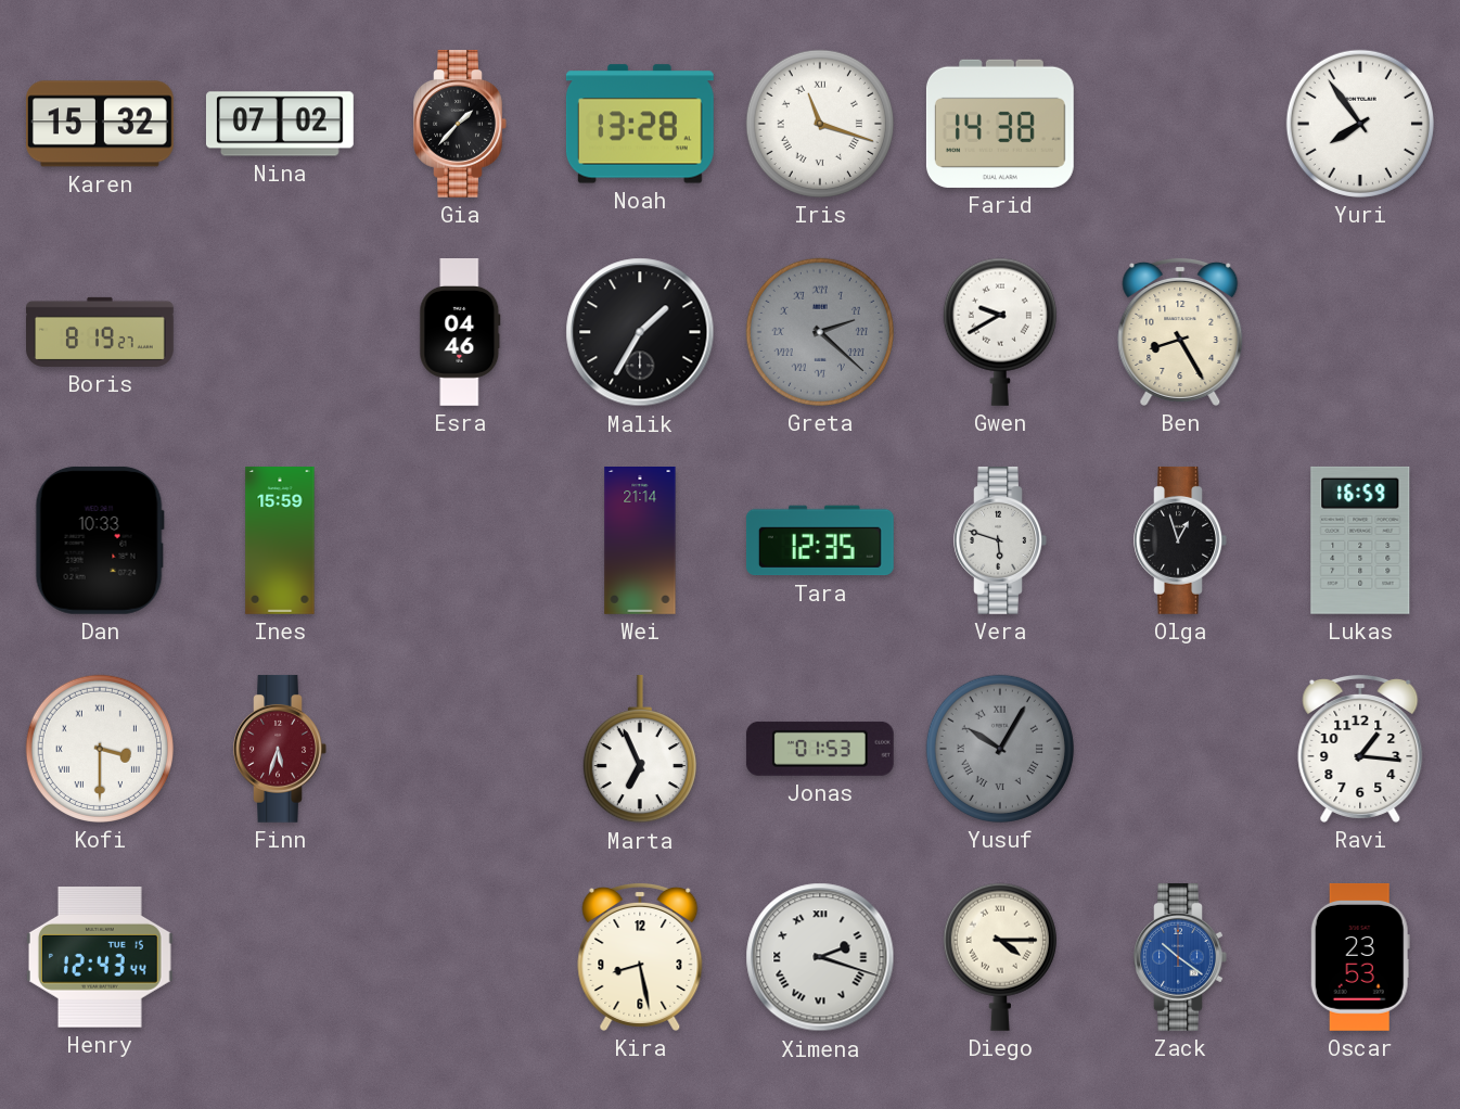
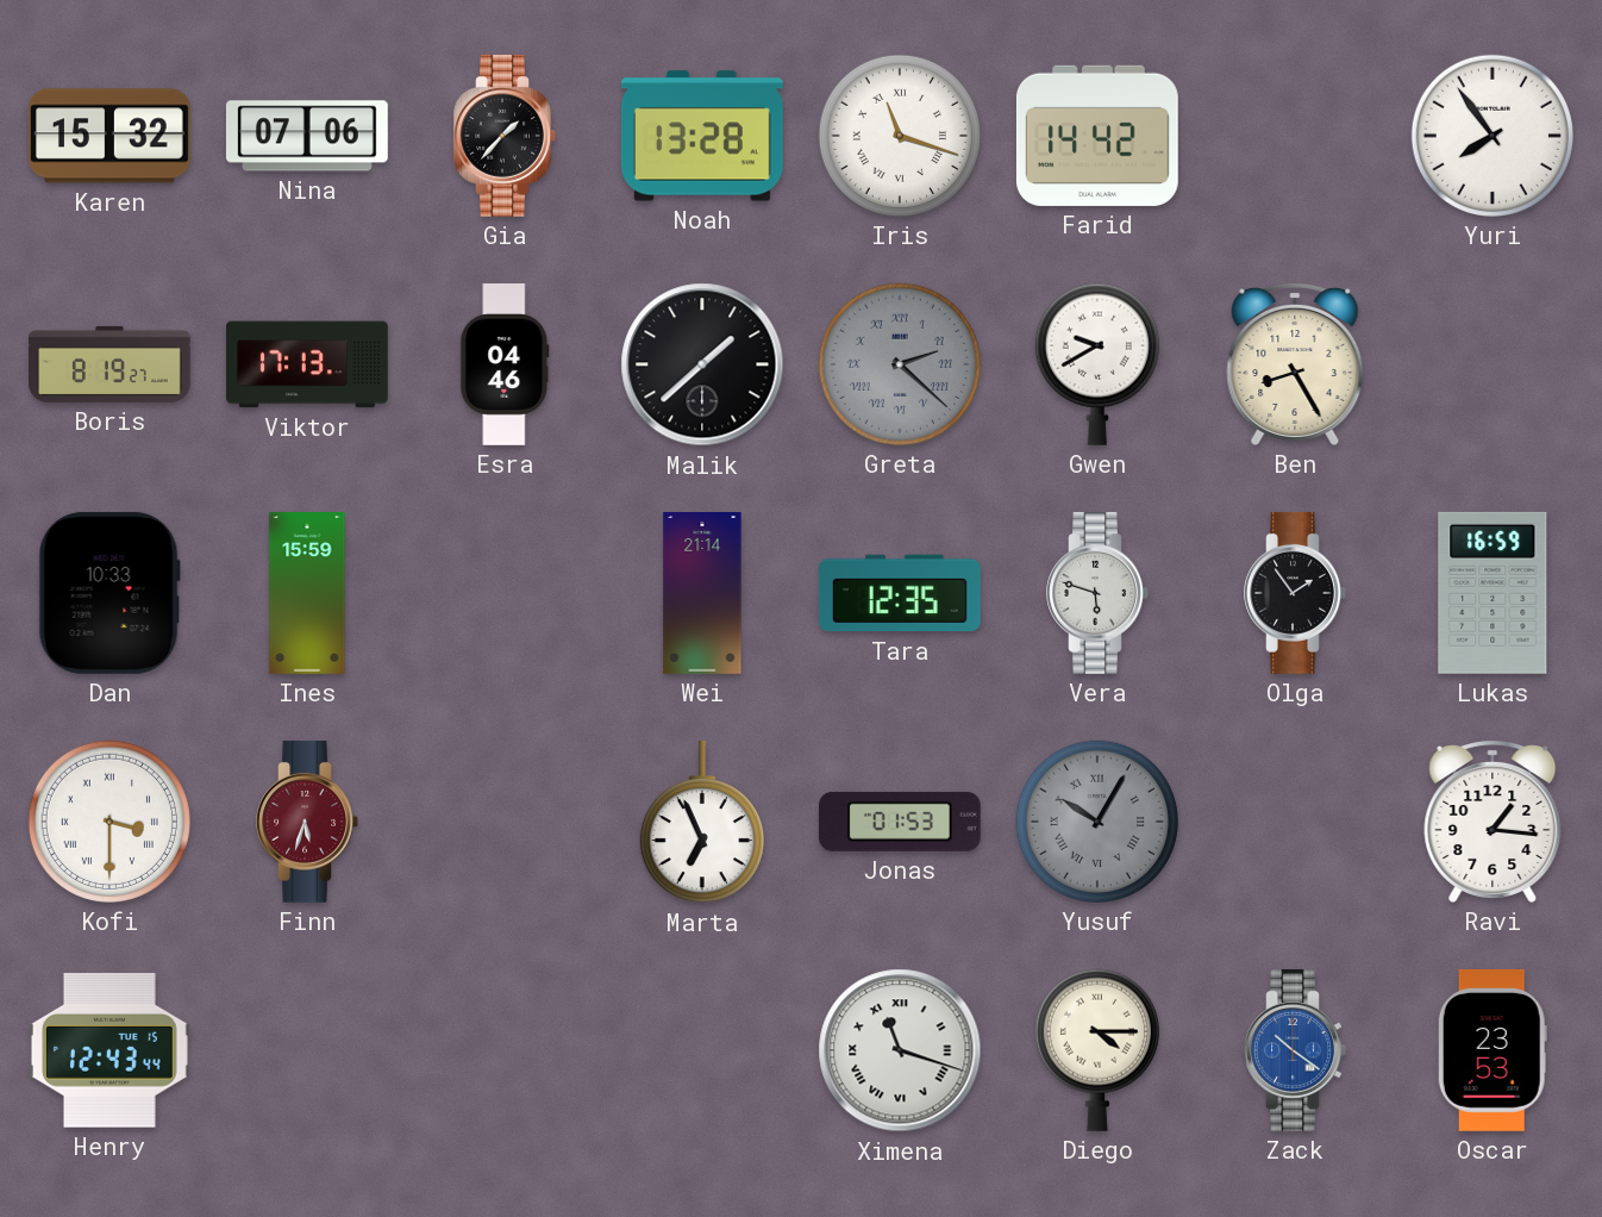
Nina: 07:02 -> 07:06 (307, 136)
Farid: 14:38 -> 14:42 (1097, 136)
Viktor: none -> 17:13 (308, 364)
Malik: 1:35 -> 1:38 (702, 364)
Olga: 12:57 -> 1:54 (1295, 593)
Kira: 8:28 -> none (640, 956)
Ximena: 2:18 -> 11:18 (900, 1050)
